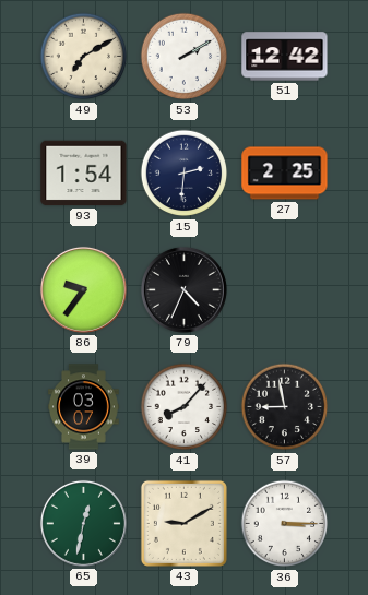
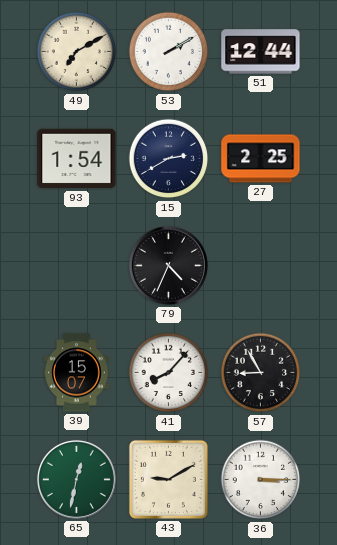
51: 12:42 -> 12:44 (261, 52)
15: 2:31 -> 2:40 (169, 159)
86: 9:36 -> none (83, 289)
39: 03:07 -> 15:07 (77, 373)
57: 8:58 -> 8:55 (261, 373)
